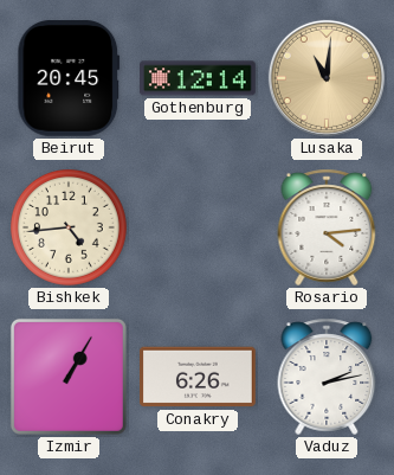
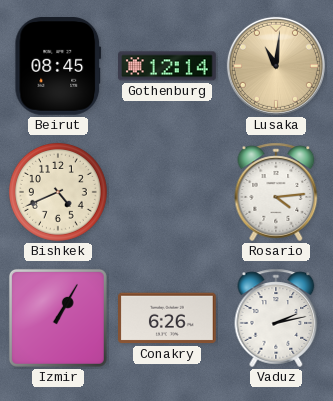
Beirut: 20:45 -> 08:45 (58, 67)
Bishkek: 4:44 -> 4:41 (58, 192)
